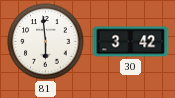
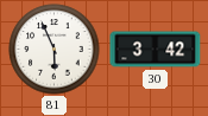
81: 5:59 -> 5:56 (55, 50)
